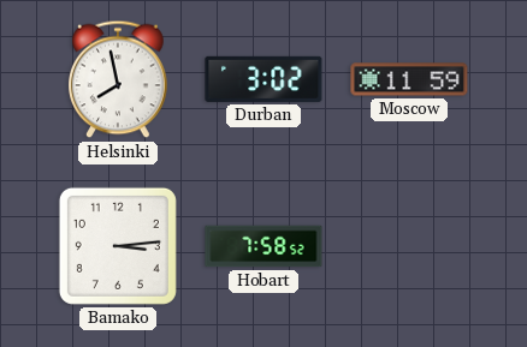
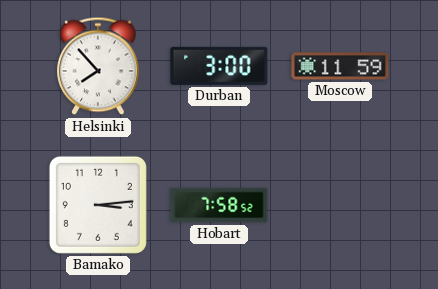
Helsinki: 7:58 -> 7:53 (98, 66)
Durban: 3:02 -> 3:00 (219, 66)
